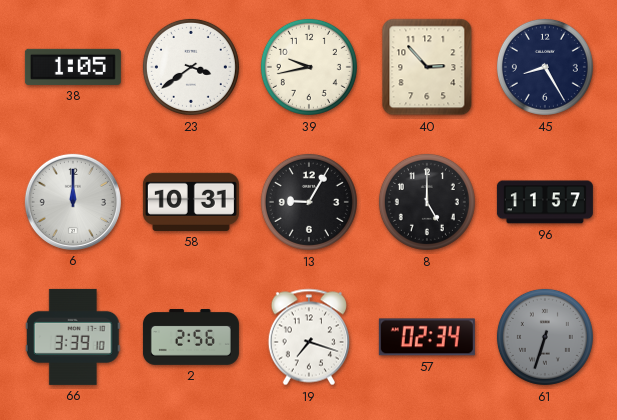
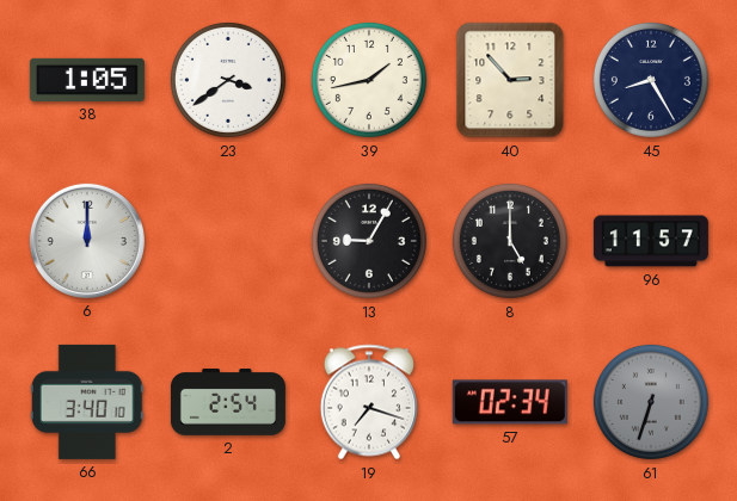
39: 9:43 -> 1:43 (369, 80)
58: 10:31 -> none (191, 202)
66: 3:39 -> 3:40 (87, 402)
2: 2:56 -> 2:54 (228, 403)
